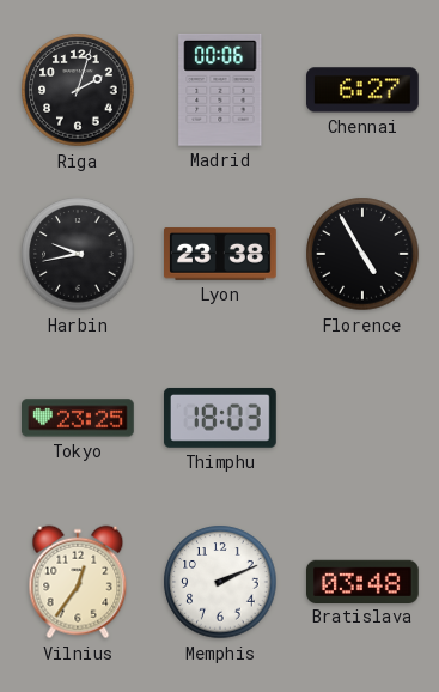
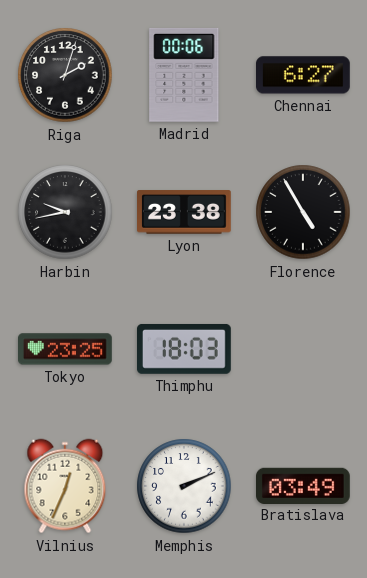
Vilnius: 12:36 -> 12:34 (65, 486)
Bratislava: 03:48 -> 03:49 (304, 485)
